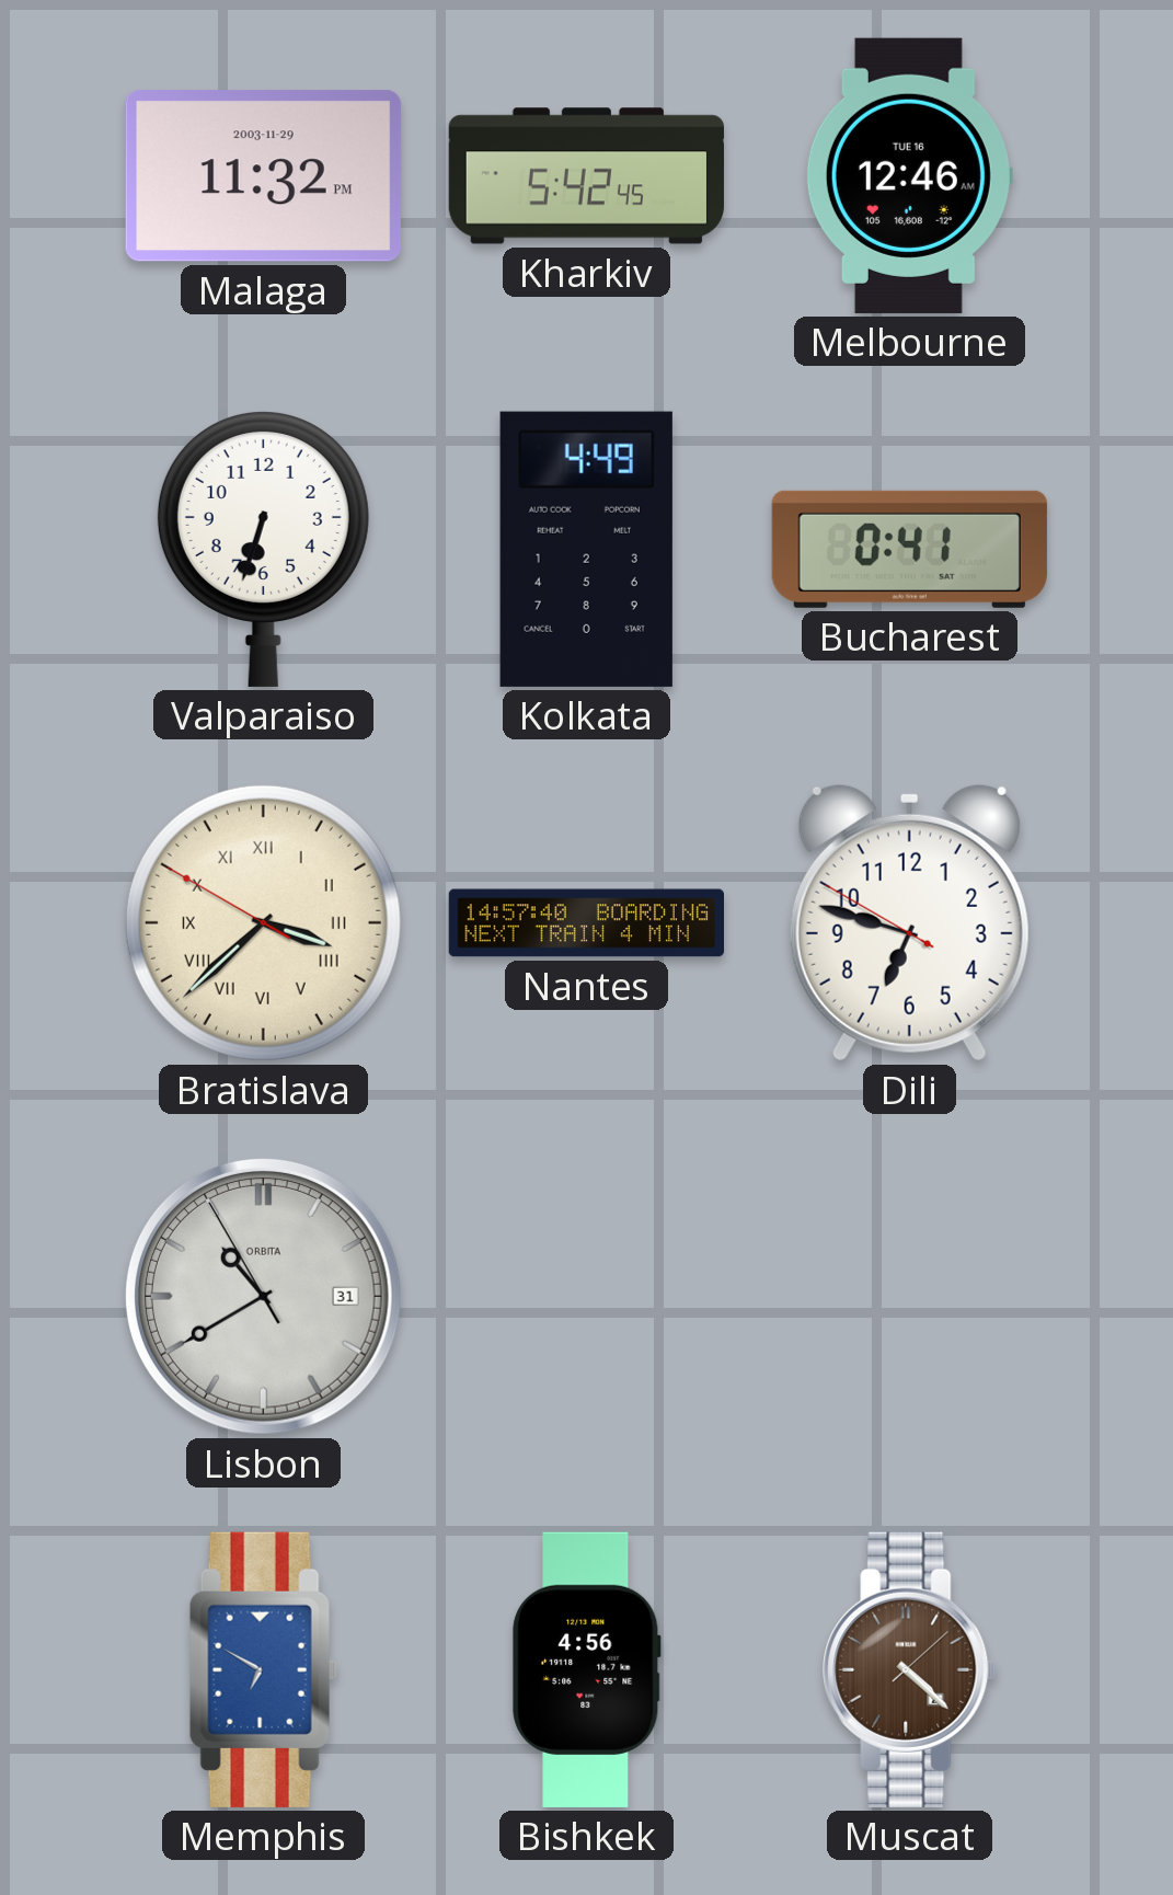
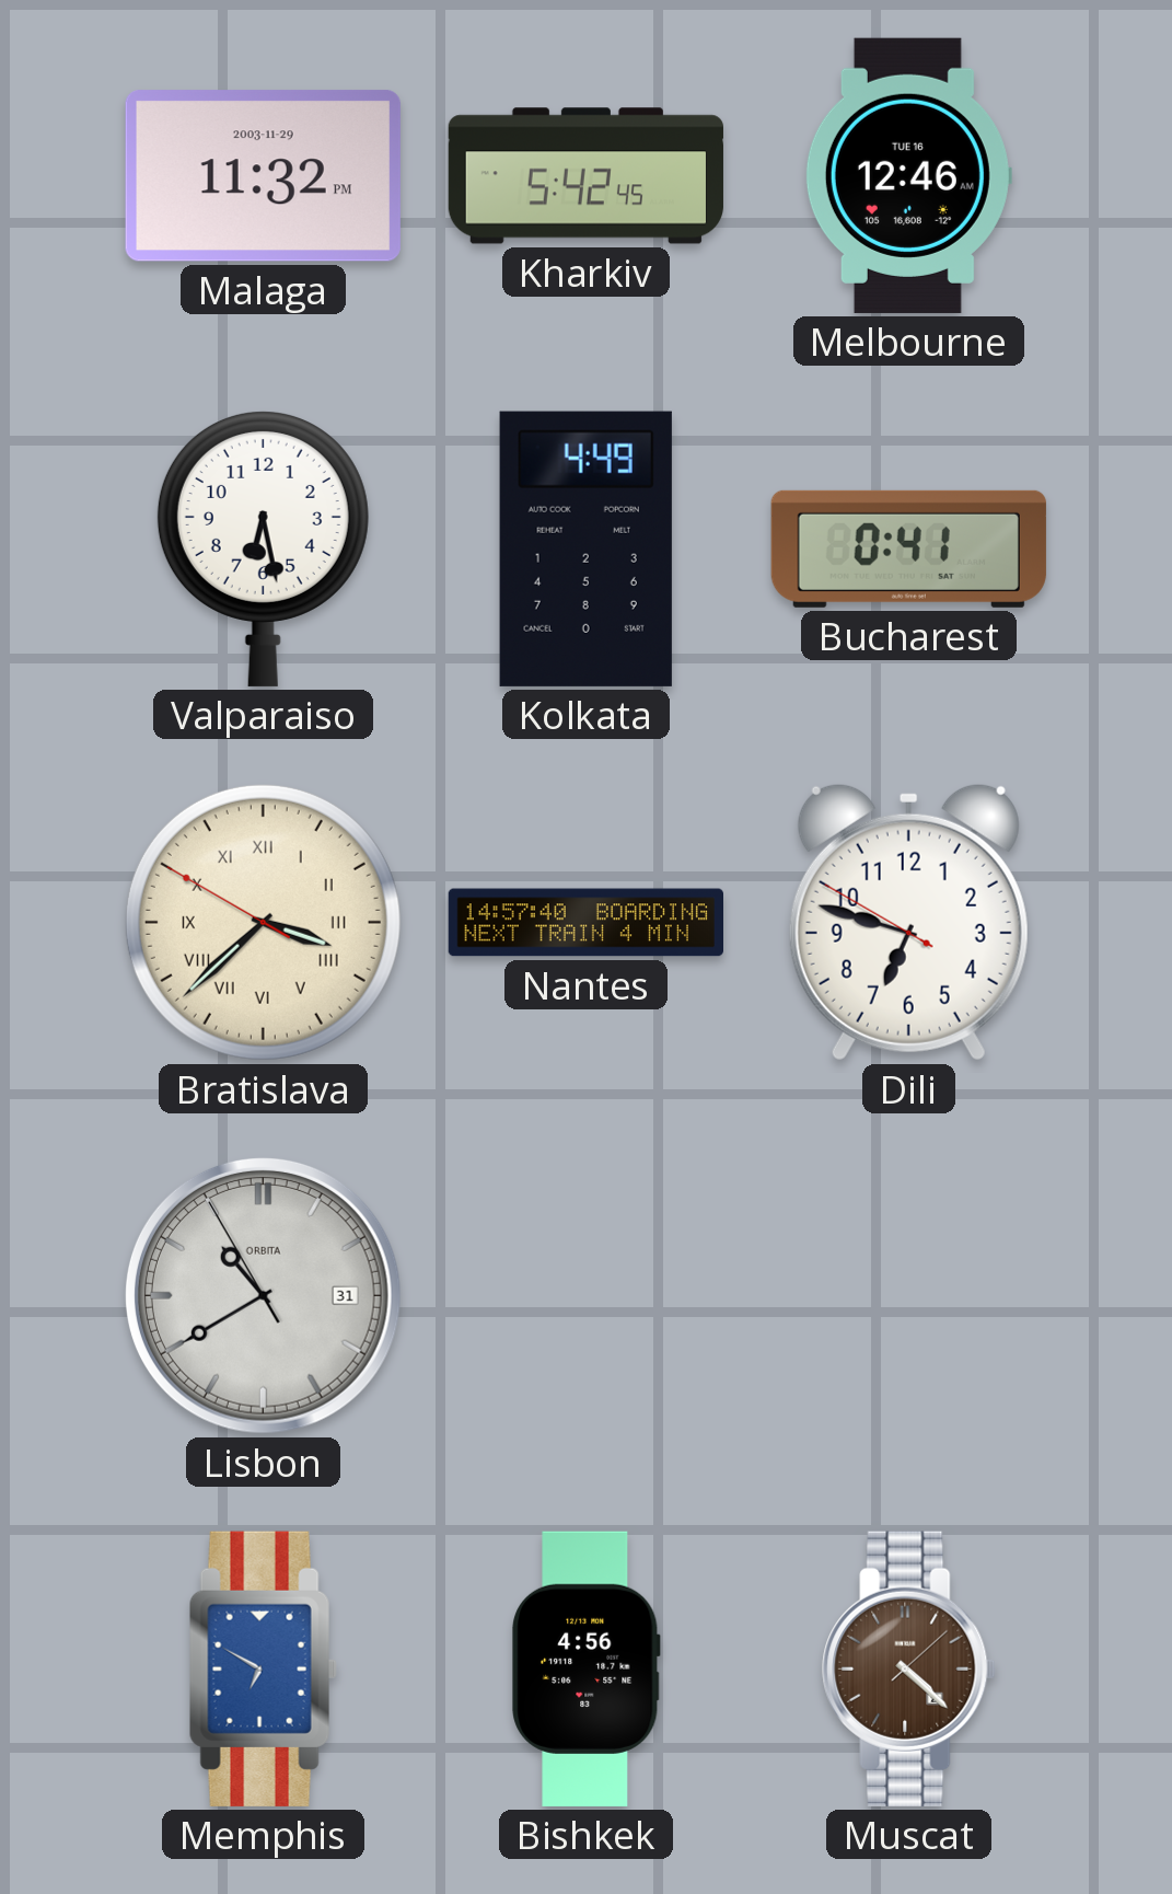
Valparaiso: 6:33 -> 6:28 (263, 548)
